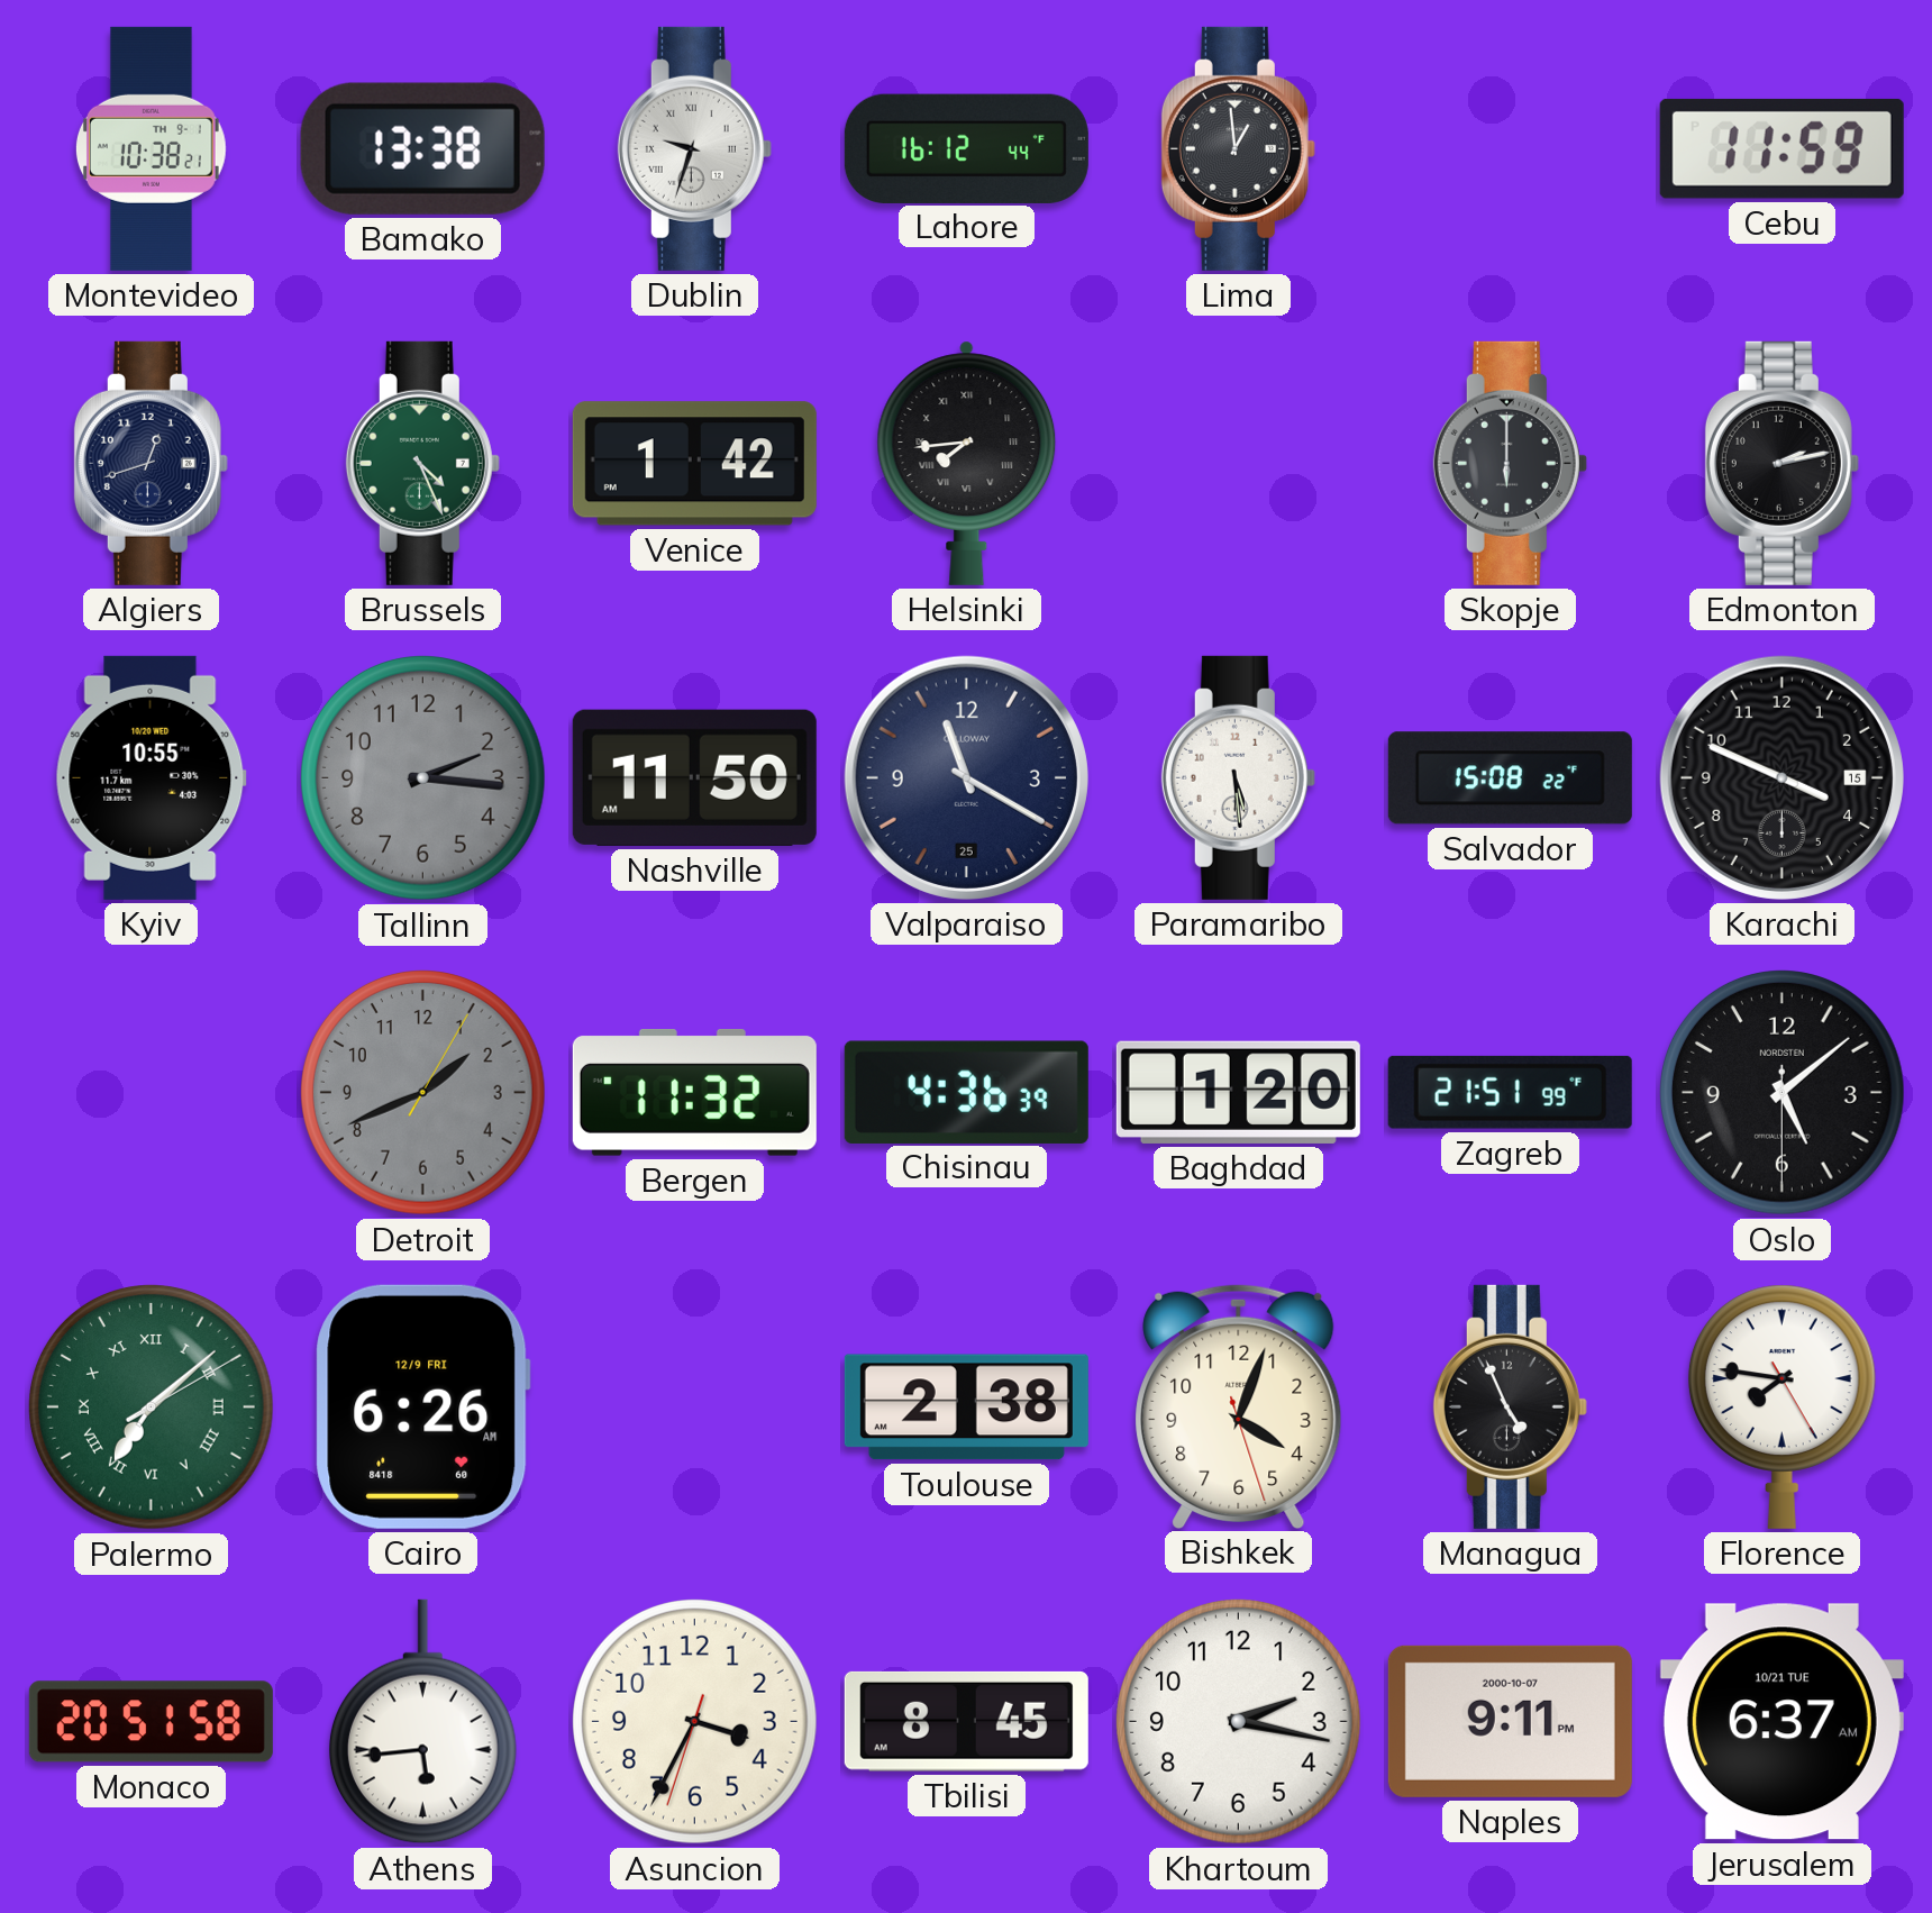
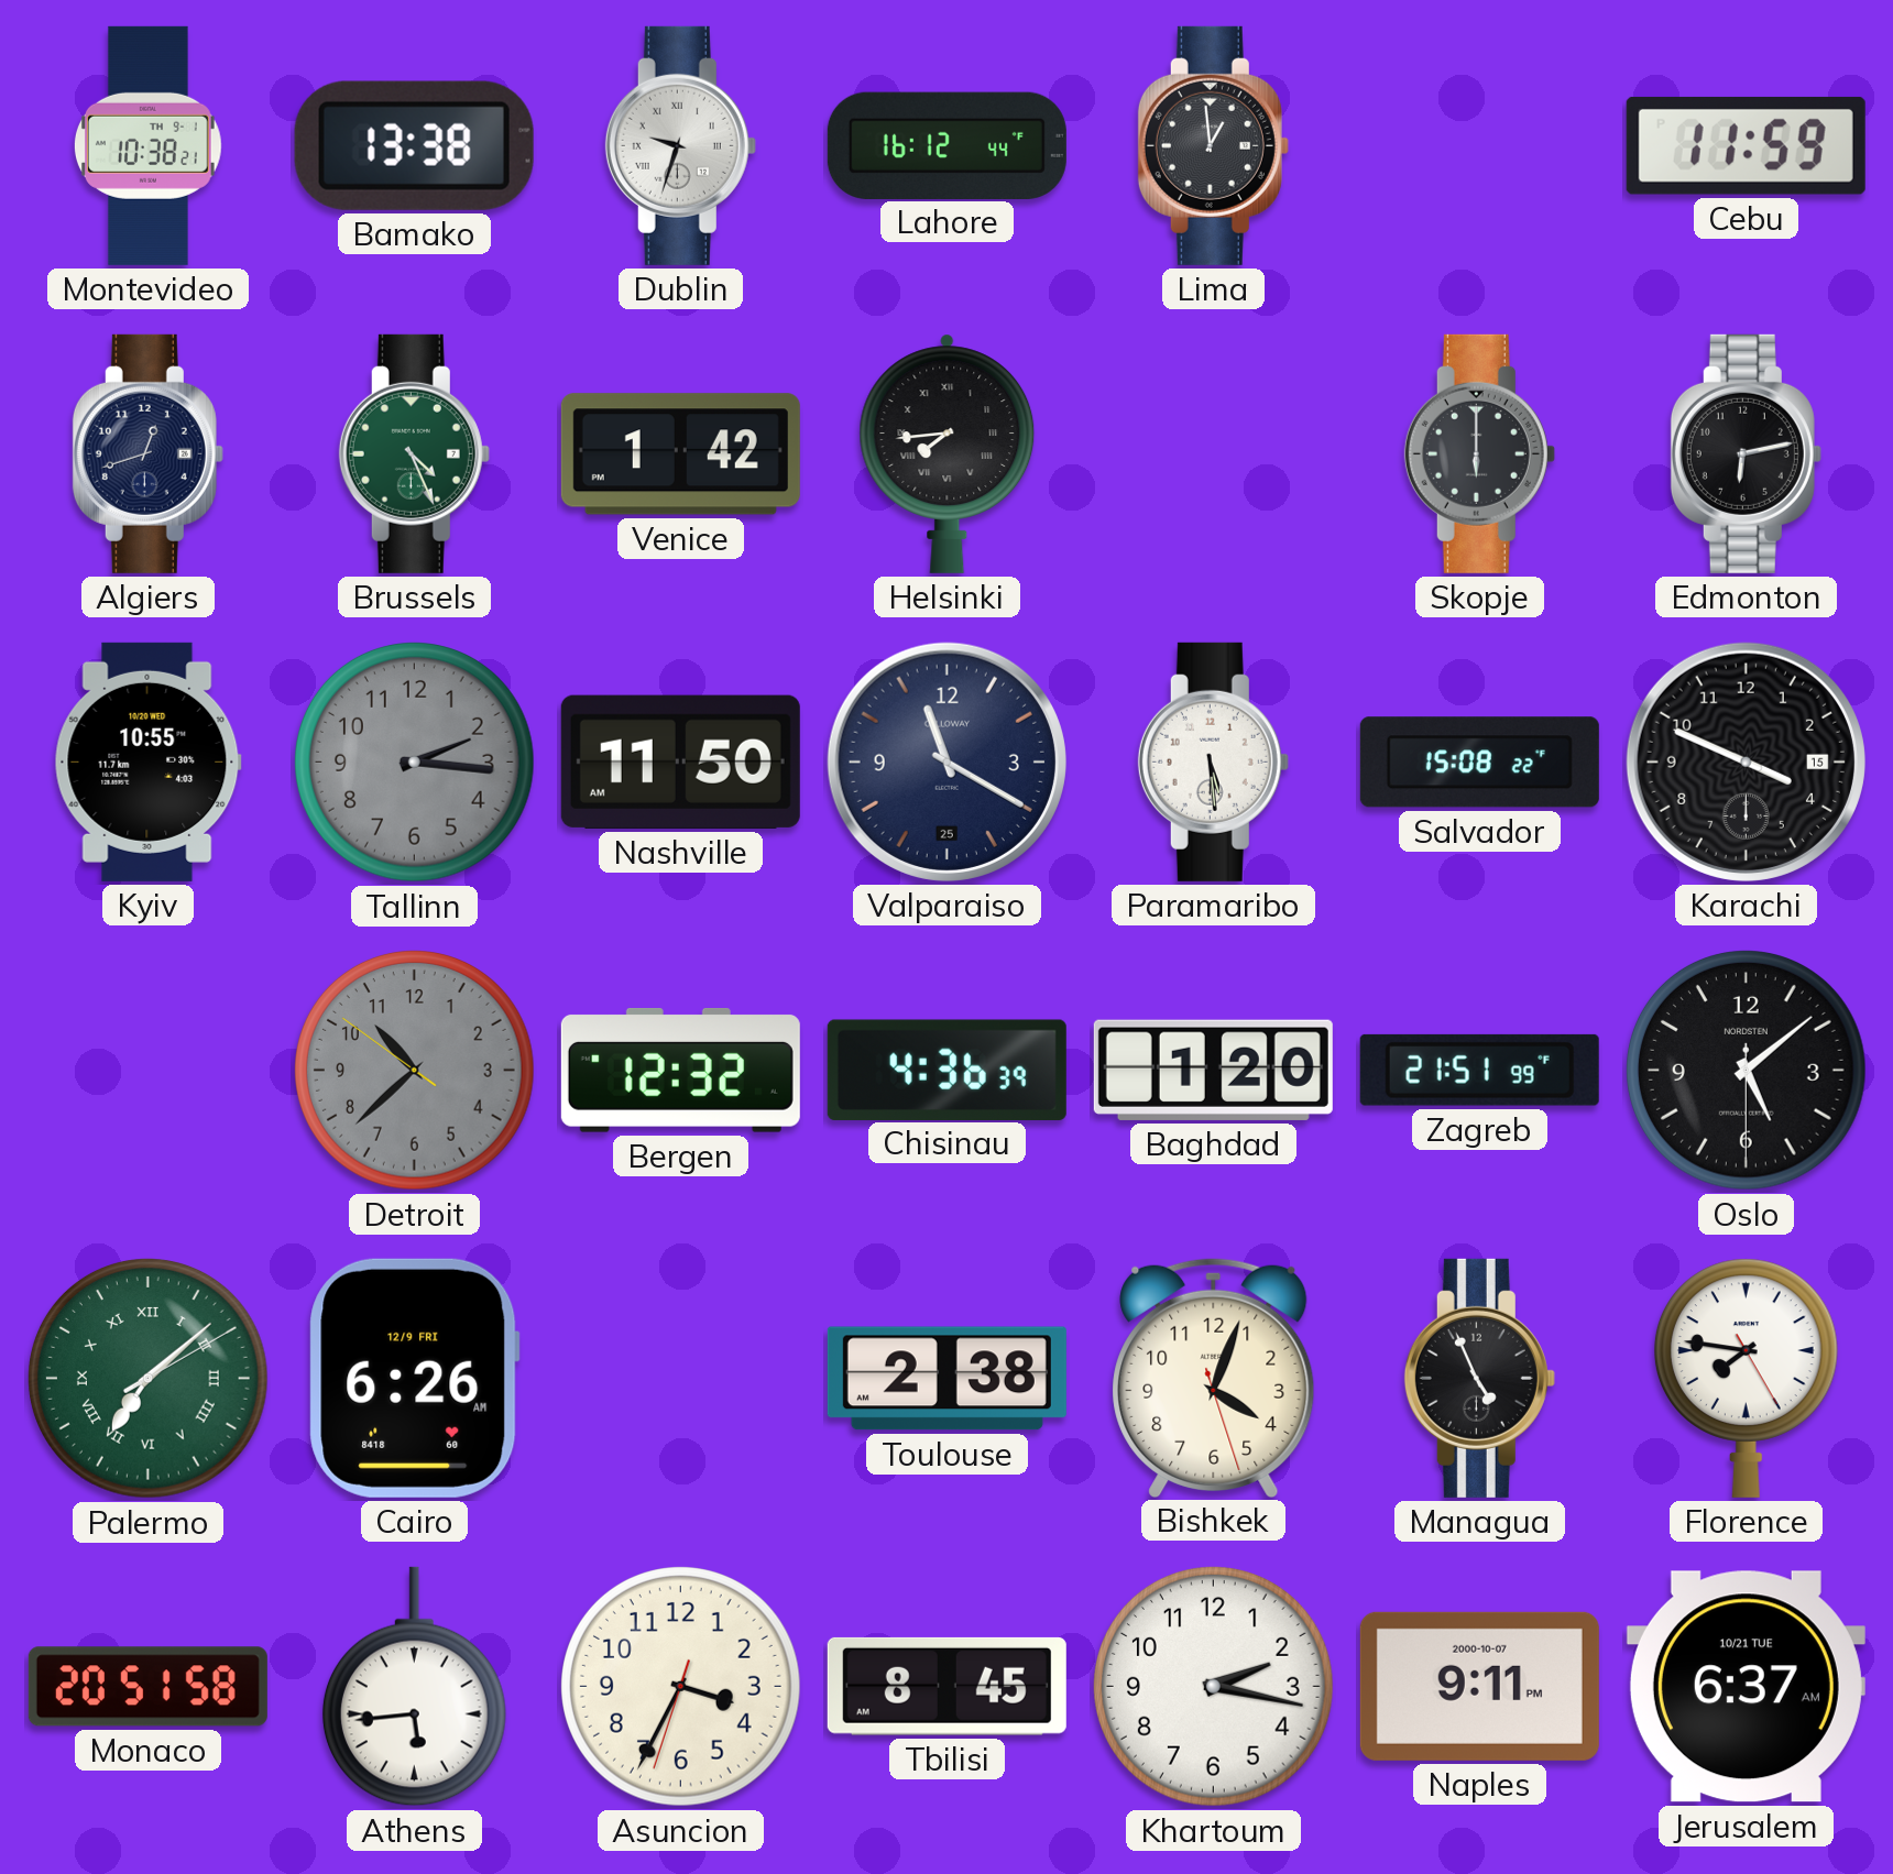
Edmonton: 2:13 -> 6:13 (1746, 453)
Detroit: 1:41 -> 10:37 (415, 1071)
Bergen: 11:32 -> 12:32 (680, 1071)
